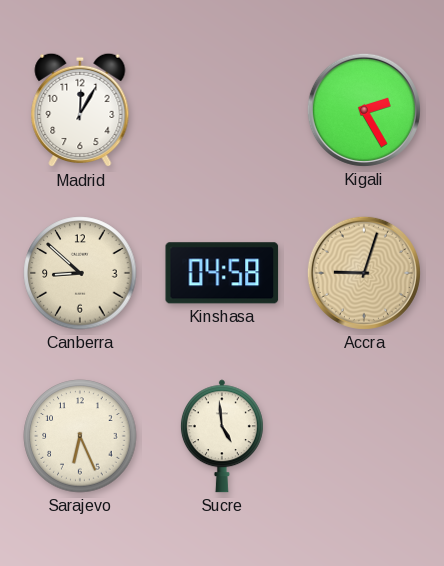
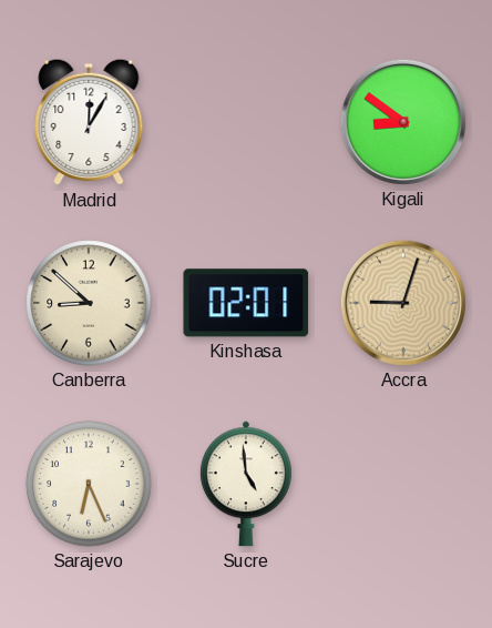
Kigali: 2:25 -> 8:51 (403, 122)
Kinshasa: 04:58 -> 02:01 (246, 303)
